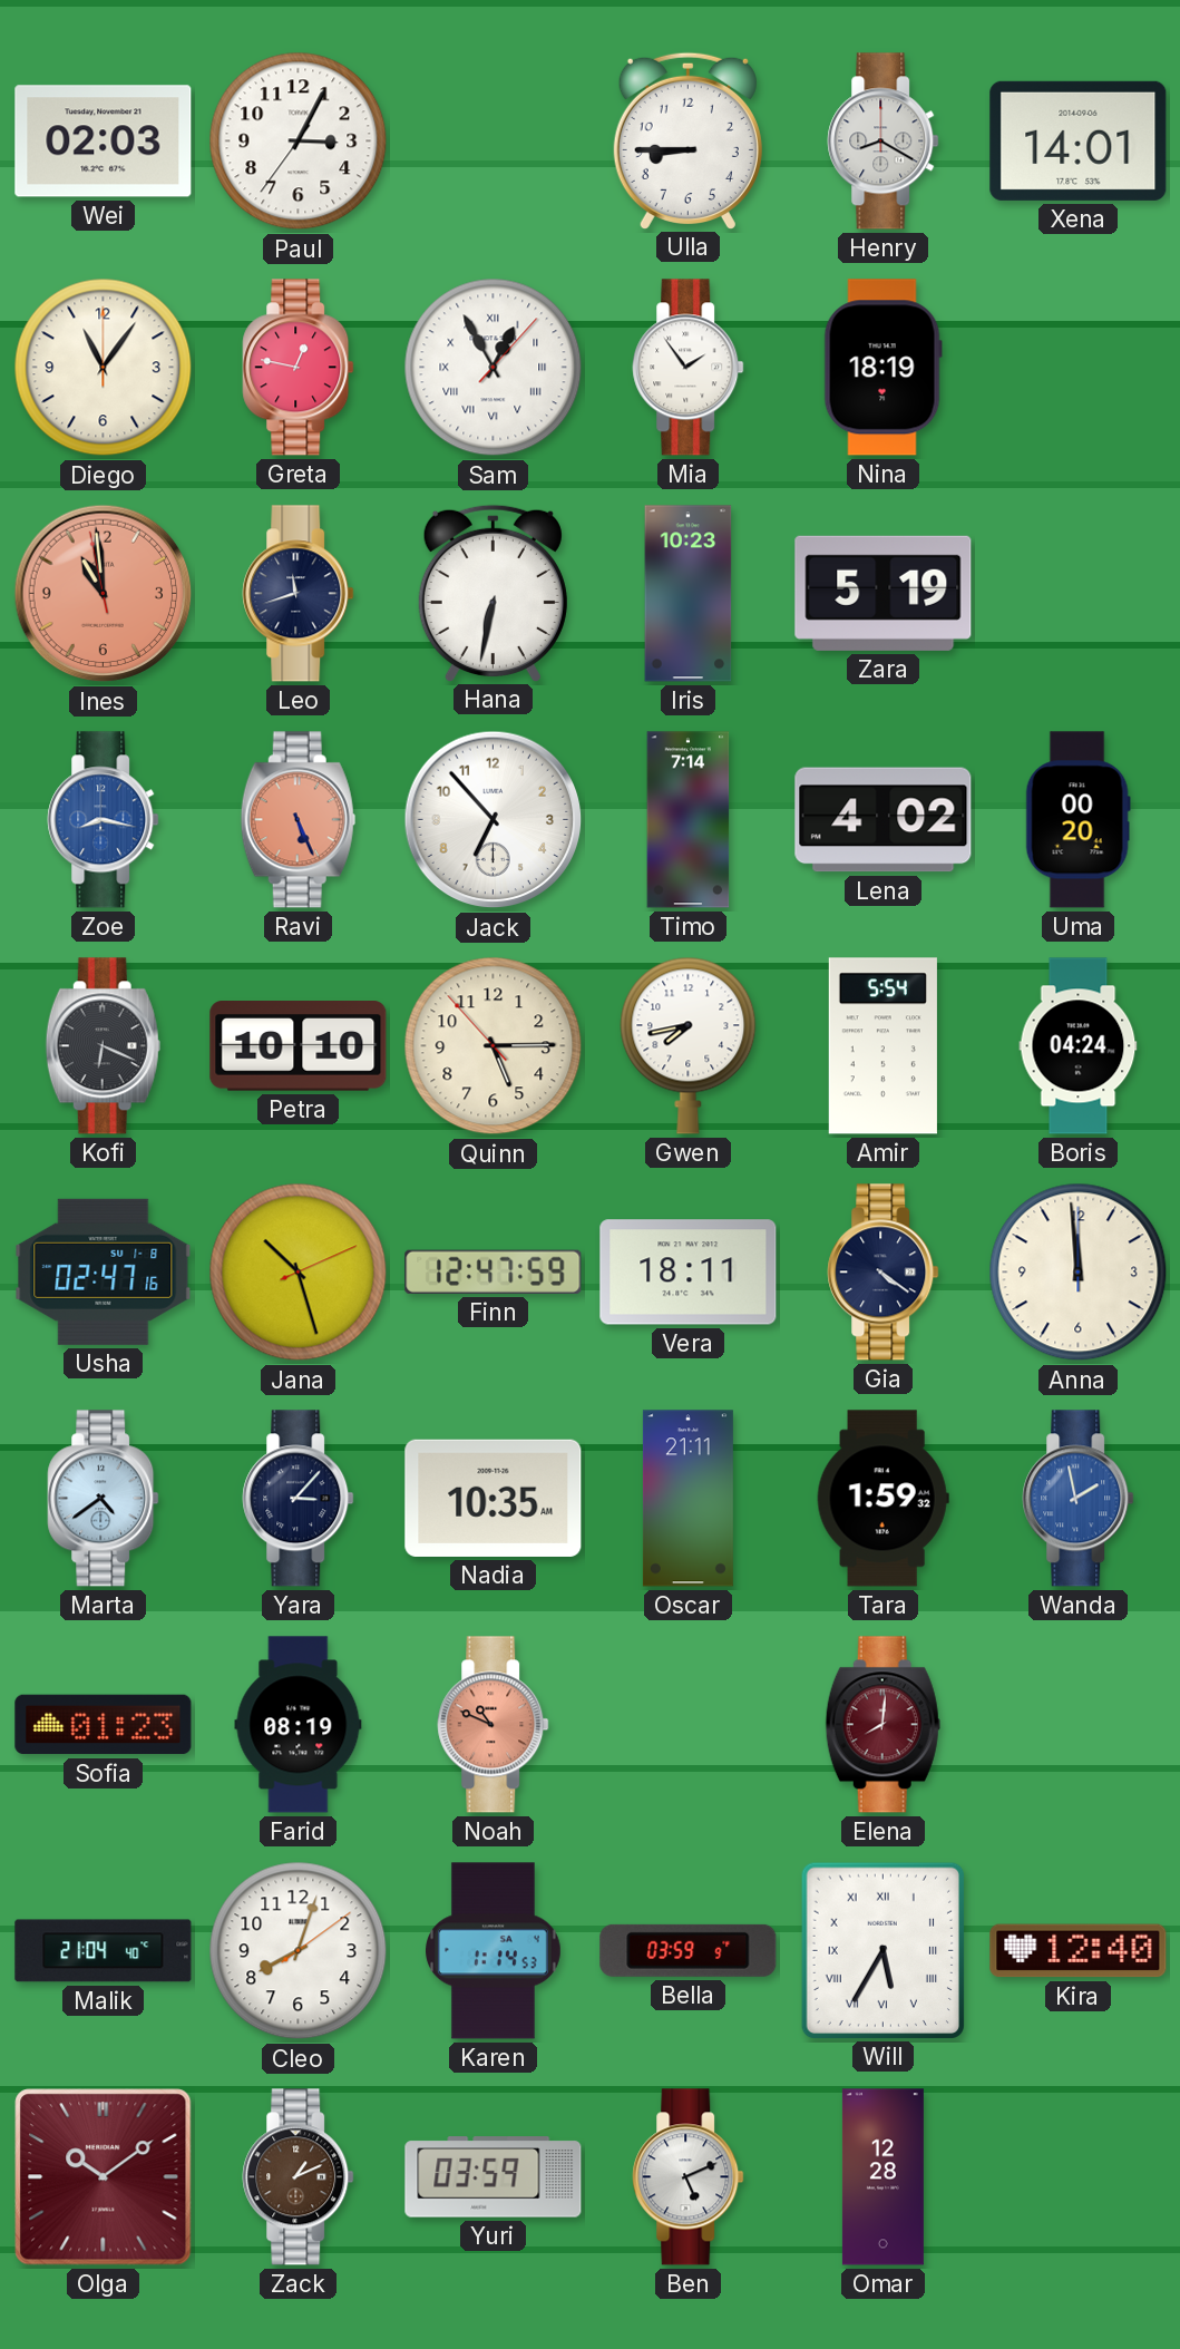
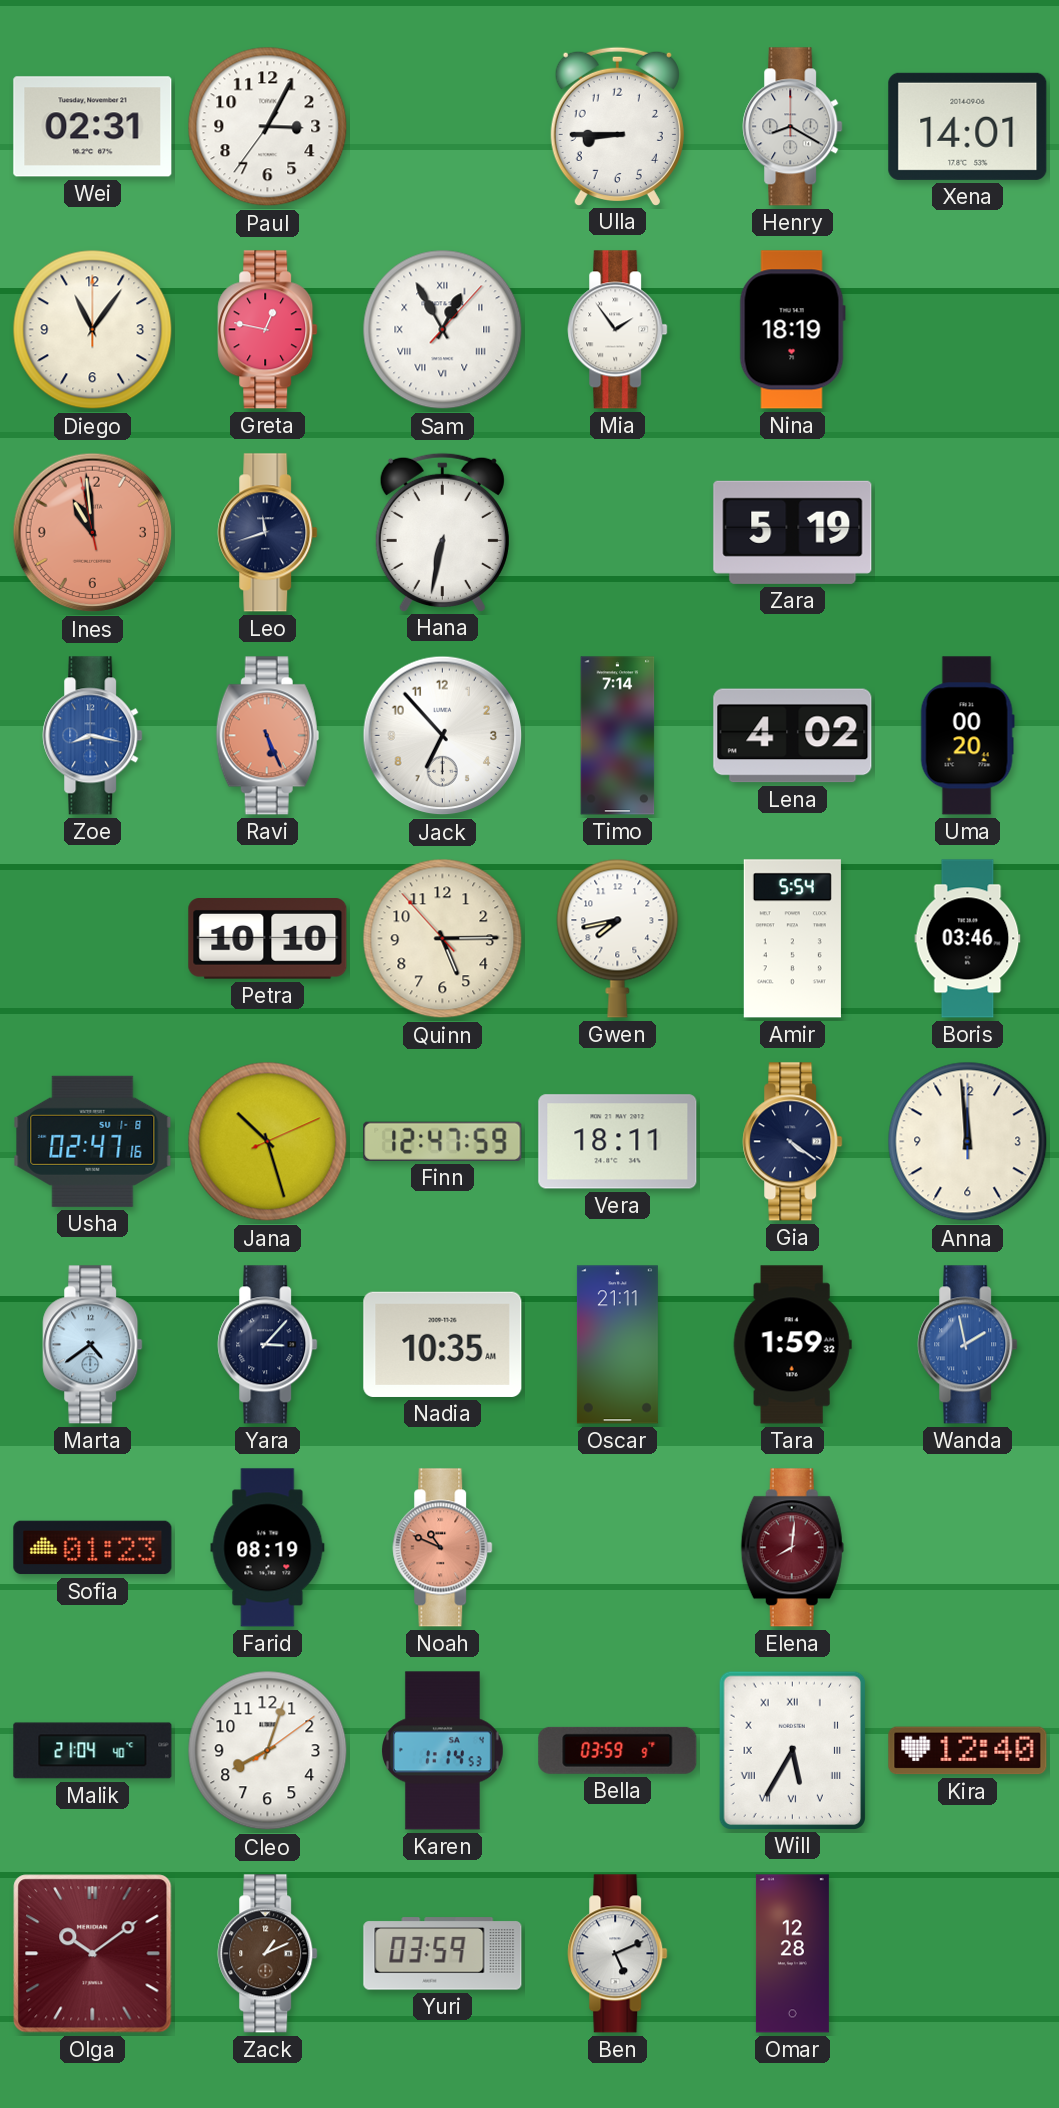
Wei: 02:03 -> 02:31 (93, 127)
Iris: 10:23 -> none (689, 594)
Kofi: 6:19 -> none (103, 1046)
Boris: 04:24 -> 03:46 (968, 939)
